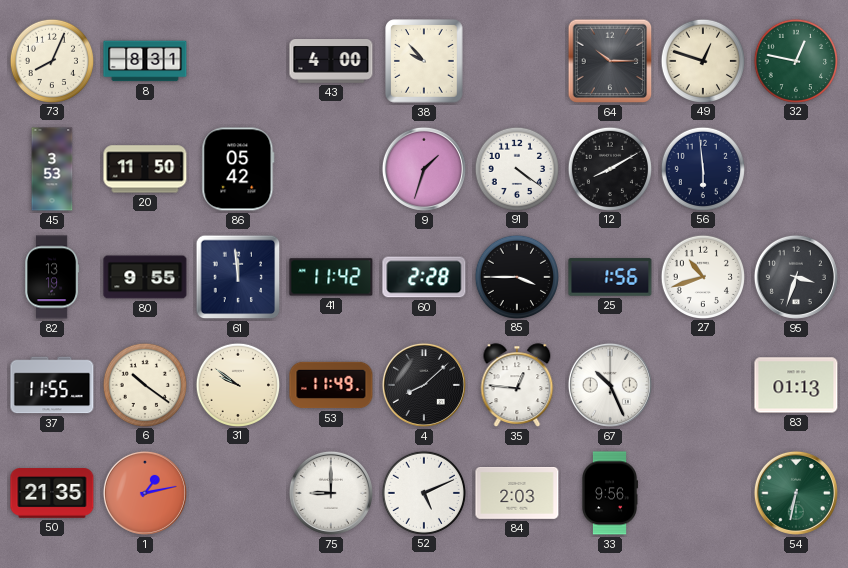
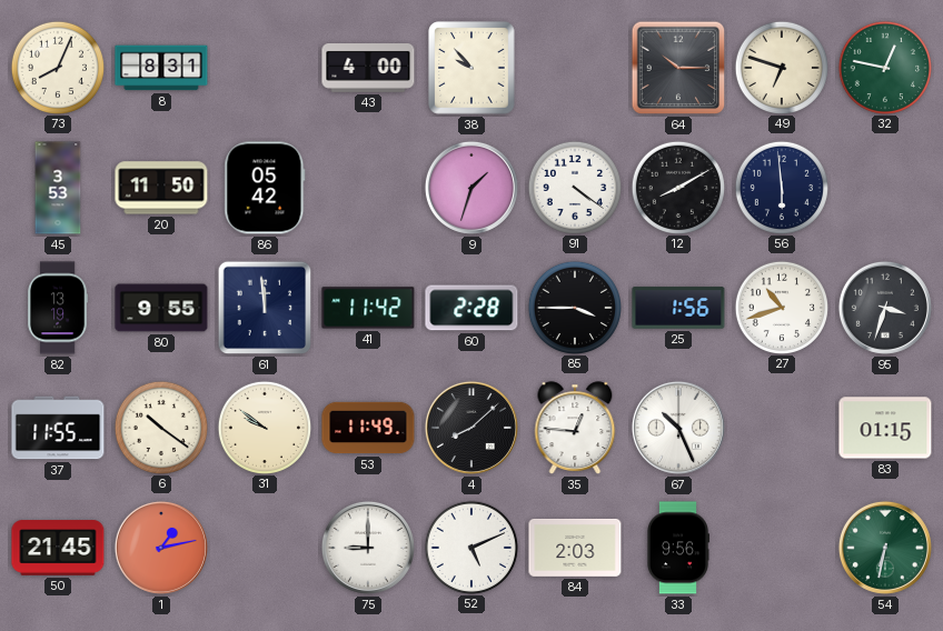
49: 12:48 -> 6:48 (781, 67)
83: 01:13 -> 01:15 (885, 428)
50: 21:35 -> 21:45 (58, 548)
